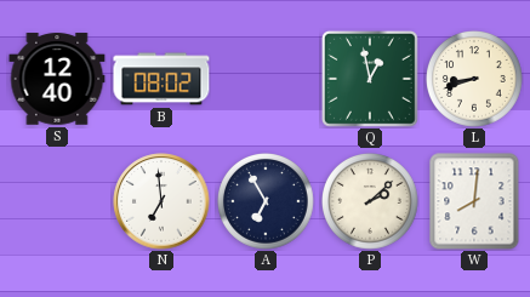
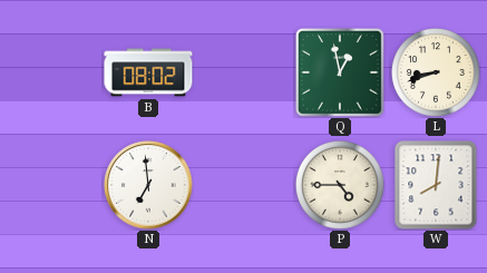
S: 12:40 -> none (57, 79)
A: 6:55 -> none (267, 202)
P: 2:08 -> 4:45 (341, 186)
